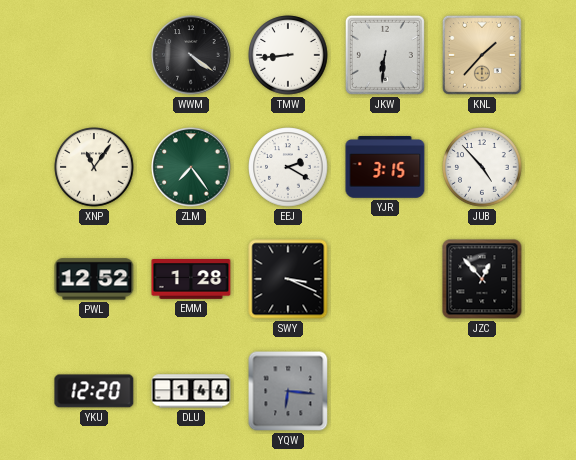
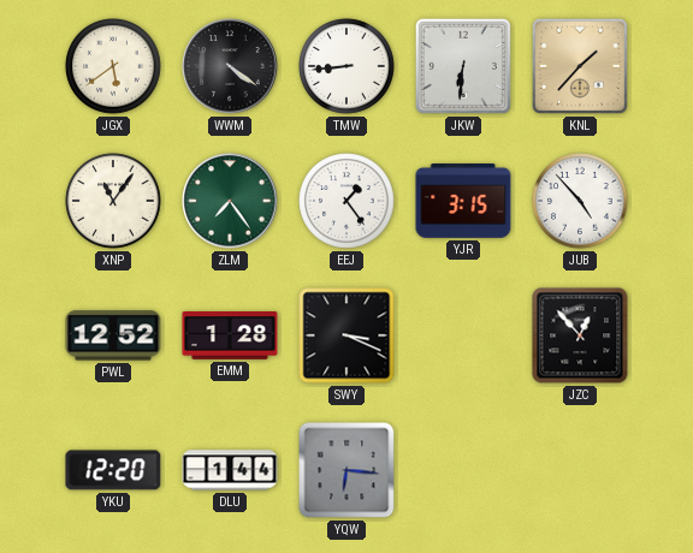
JGX: none -> 5:39 (113, 66)
EEJ: 2:20 -> 1:24 (346, 201)
